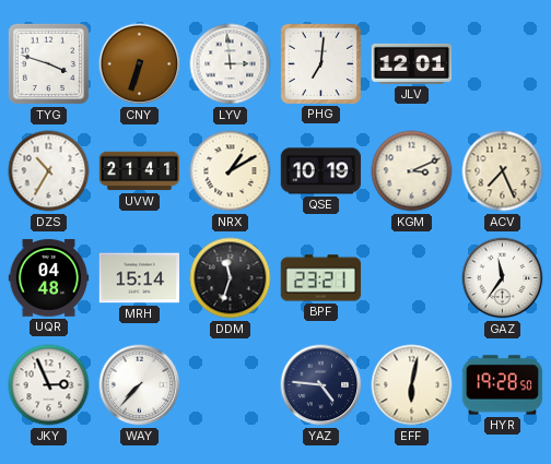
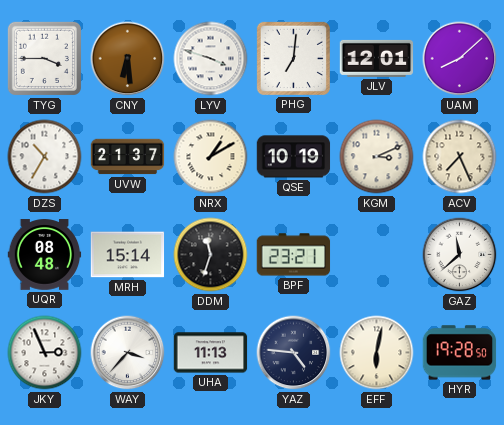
TYG: 3:48 -> 3:45 (44, 58)
CNY: 6:33 -> 6:29 (128, 59)
LYV: 2:59 -> 3:48 (211, 59)
UAM: none -> 8:08 (460, 59)
UVW: 21:41 -> 21:37 (128, 157)
UQR: 04:48 -> 08:48 (45, 255)
GAZ: 11:36 -> 11:38 (460, 255)
WAY: 7:37 -> 3:37 (128, 353)
UHA: none -> 11:13 (211, 353)
